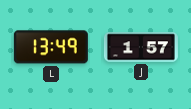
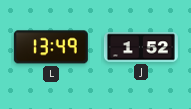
J: 1:57 -> 1:52 (141, 47)
